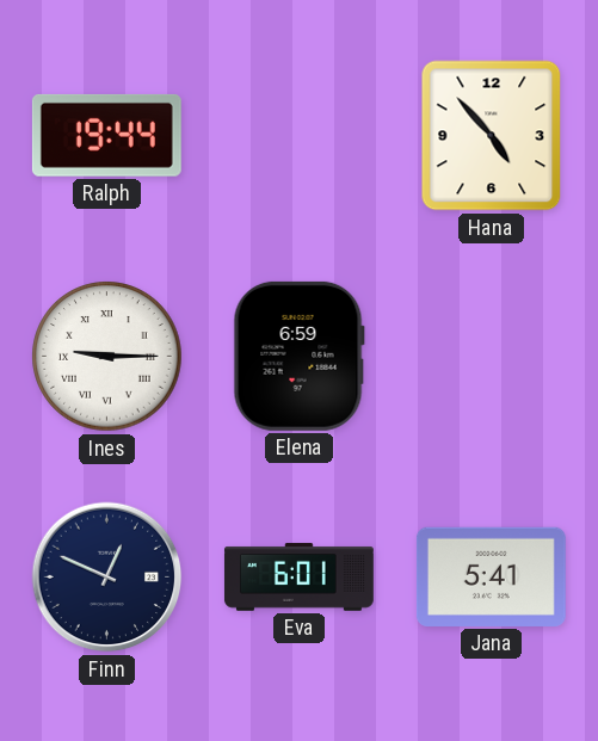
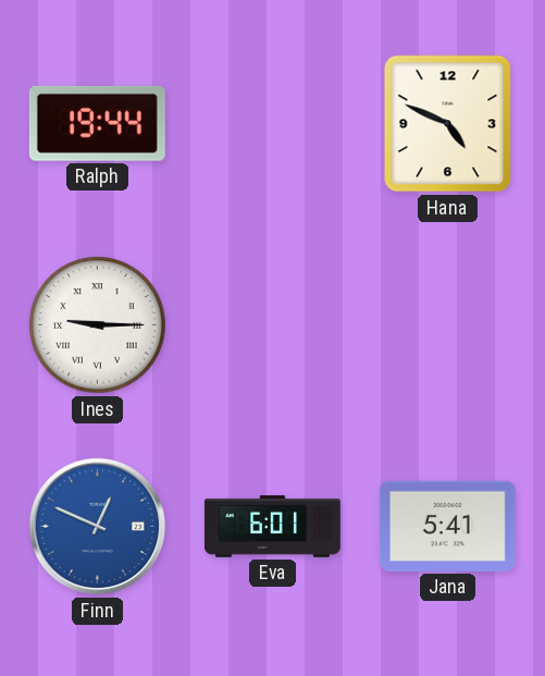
Hana: 4:53 -> 4:49 (448, 124)
Elena: 6:59 -> none (298, 356)
Finn dial: navy -> blue (98, 527)
